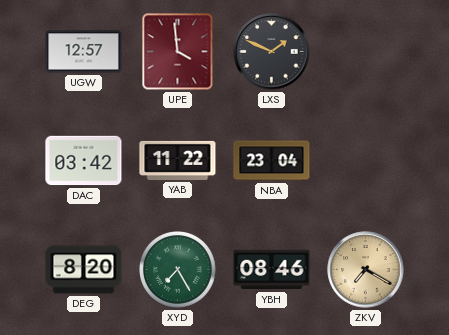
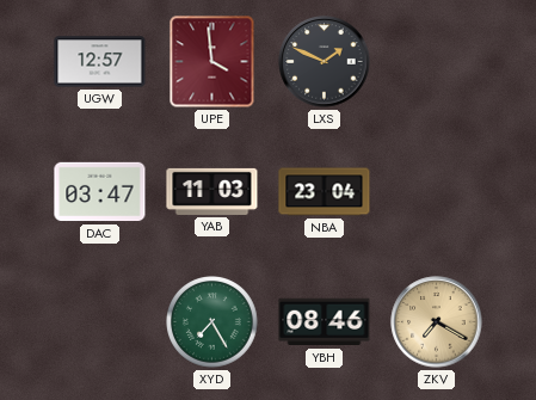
DAC: 03:42 -> 03:47 (100, 192)
YAB: 11:22 -> 11:03 (212, 191)
DEG: 8:20 -> none (84, 270)
